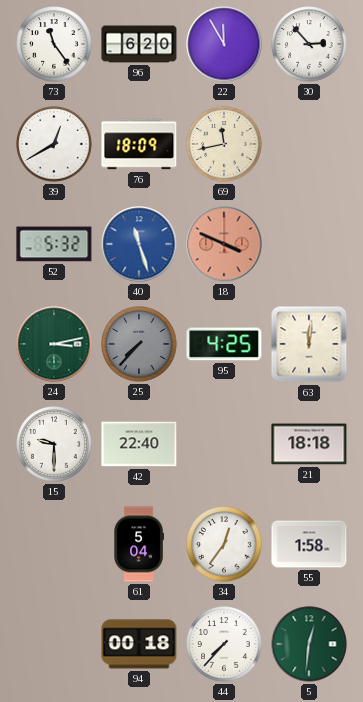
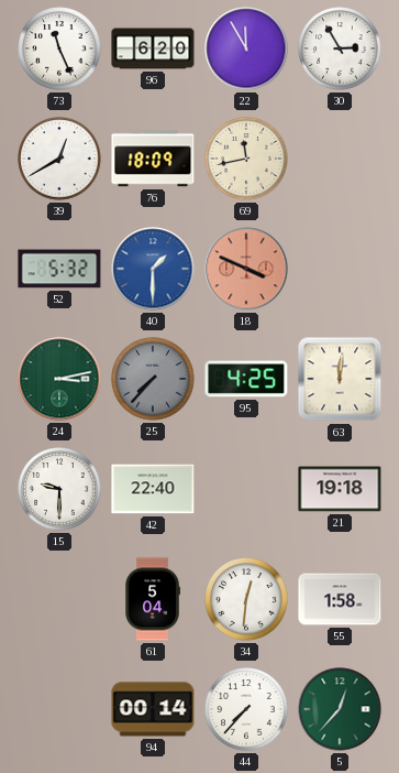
73: 11:24 -> 11:26 (59, 48)
30: 2:53 -> 2:55 (340, 48)
40: 11:27 -> 1:30 (153, 269)
21: 18:18 -> 19:18 (340, 489)
34: 12:36 -> 12:31 (246, 599)
94: 00:18 -> 00:14 (153, 709)
5: 12:31 -> 12:37 (340, 709)
